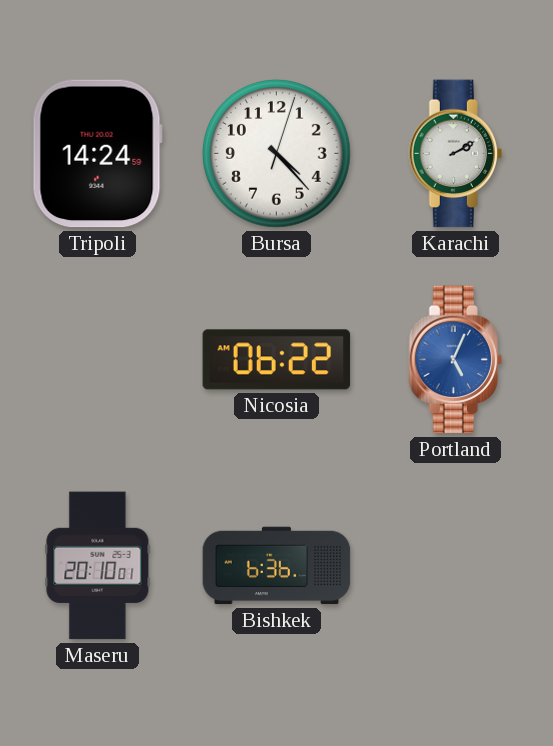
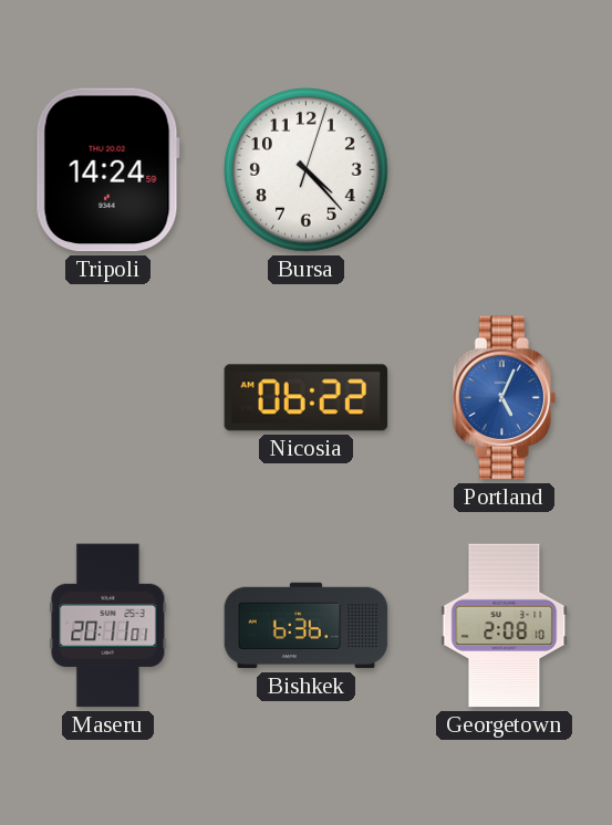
Karachi: 2:10 -> none (455, 154)
Maseru: 20:10 -> 20:11 (108, 626)
Georgetown: none -> 2:08 (505, 626)
